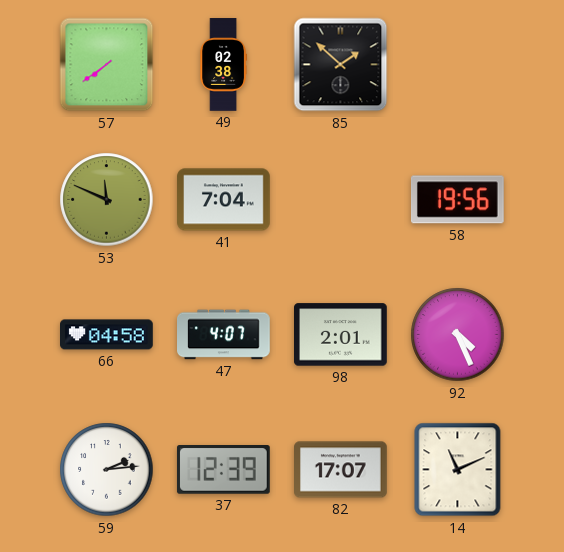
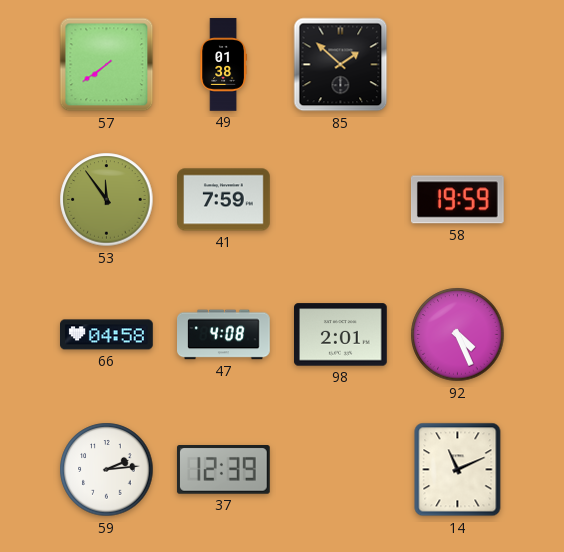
49: 02:38 -> 01:38 (223, 65)
53: 11:49 -> 11:54 (107, 200)
41: 7:04 -> 7:59 (224, 200)
58: 19:56 -> 19:59 (457, 200)
47: 4:07 -> 4:08 (224, 335)
82: 17:07 -> none (341, 470)
